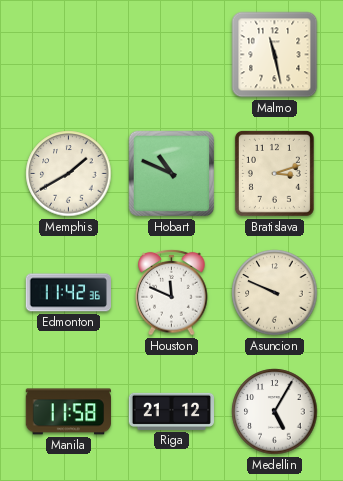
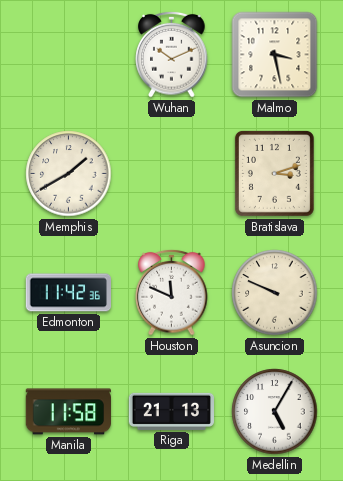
Wuhan: none -> 10:11 (172, 54)
Malmo: 11:28 -> 3:28 (275, 55)
Hobart: 10:49 -> none (172, 174)
Riga: 21:12 -> 21:13 (171, 411)
